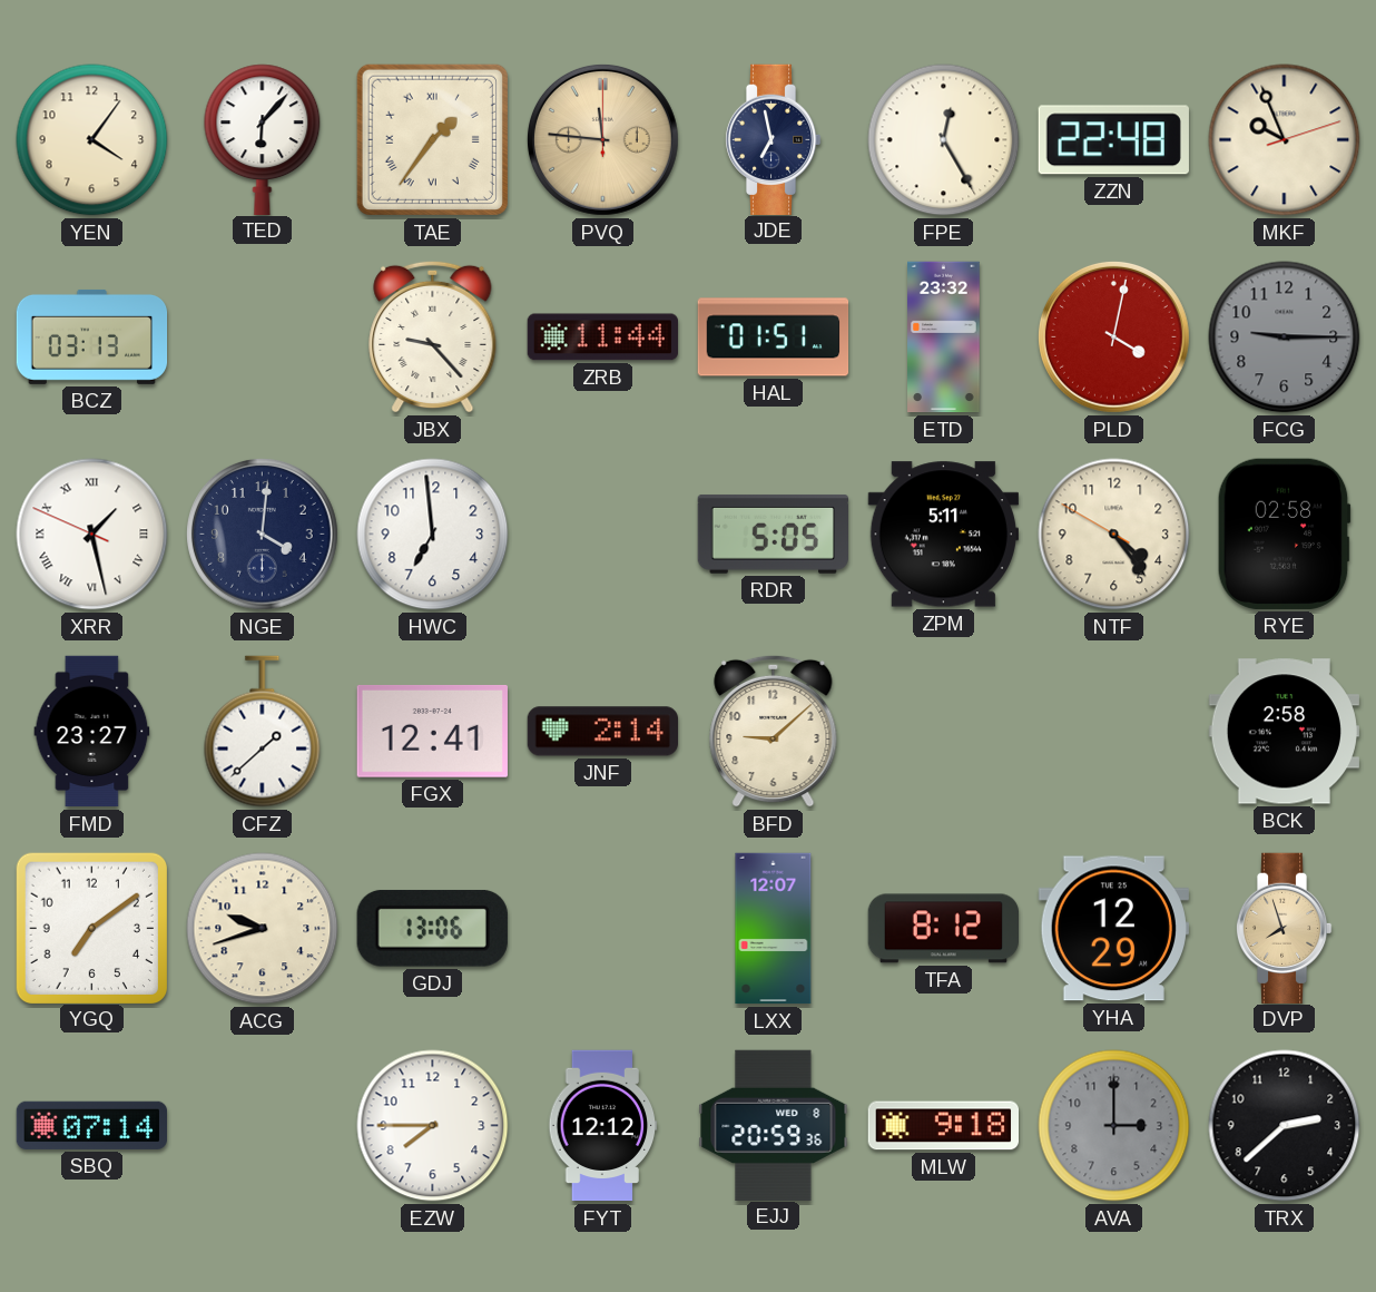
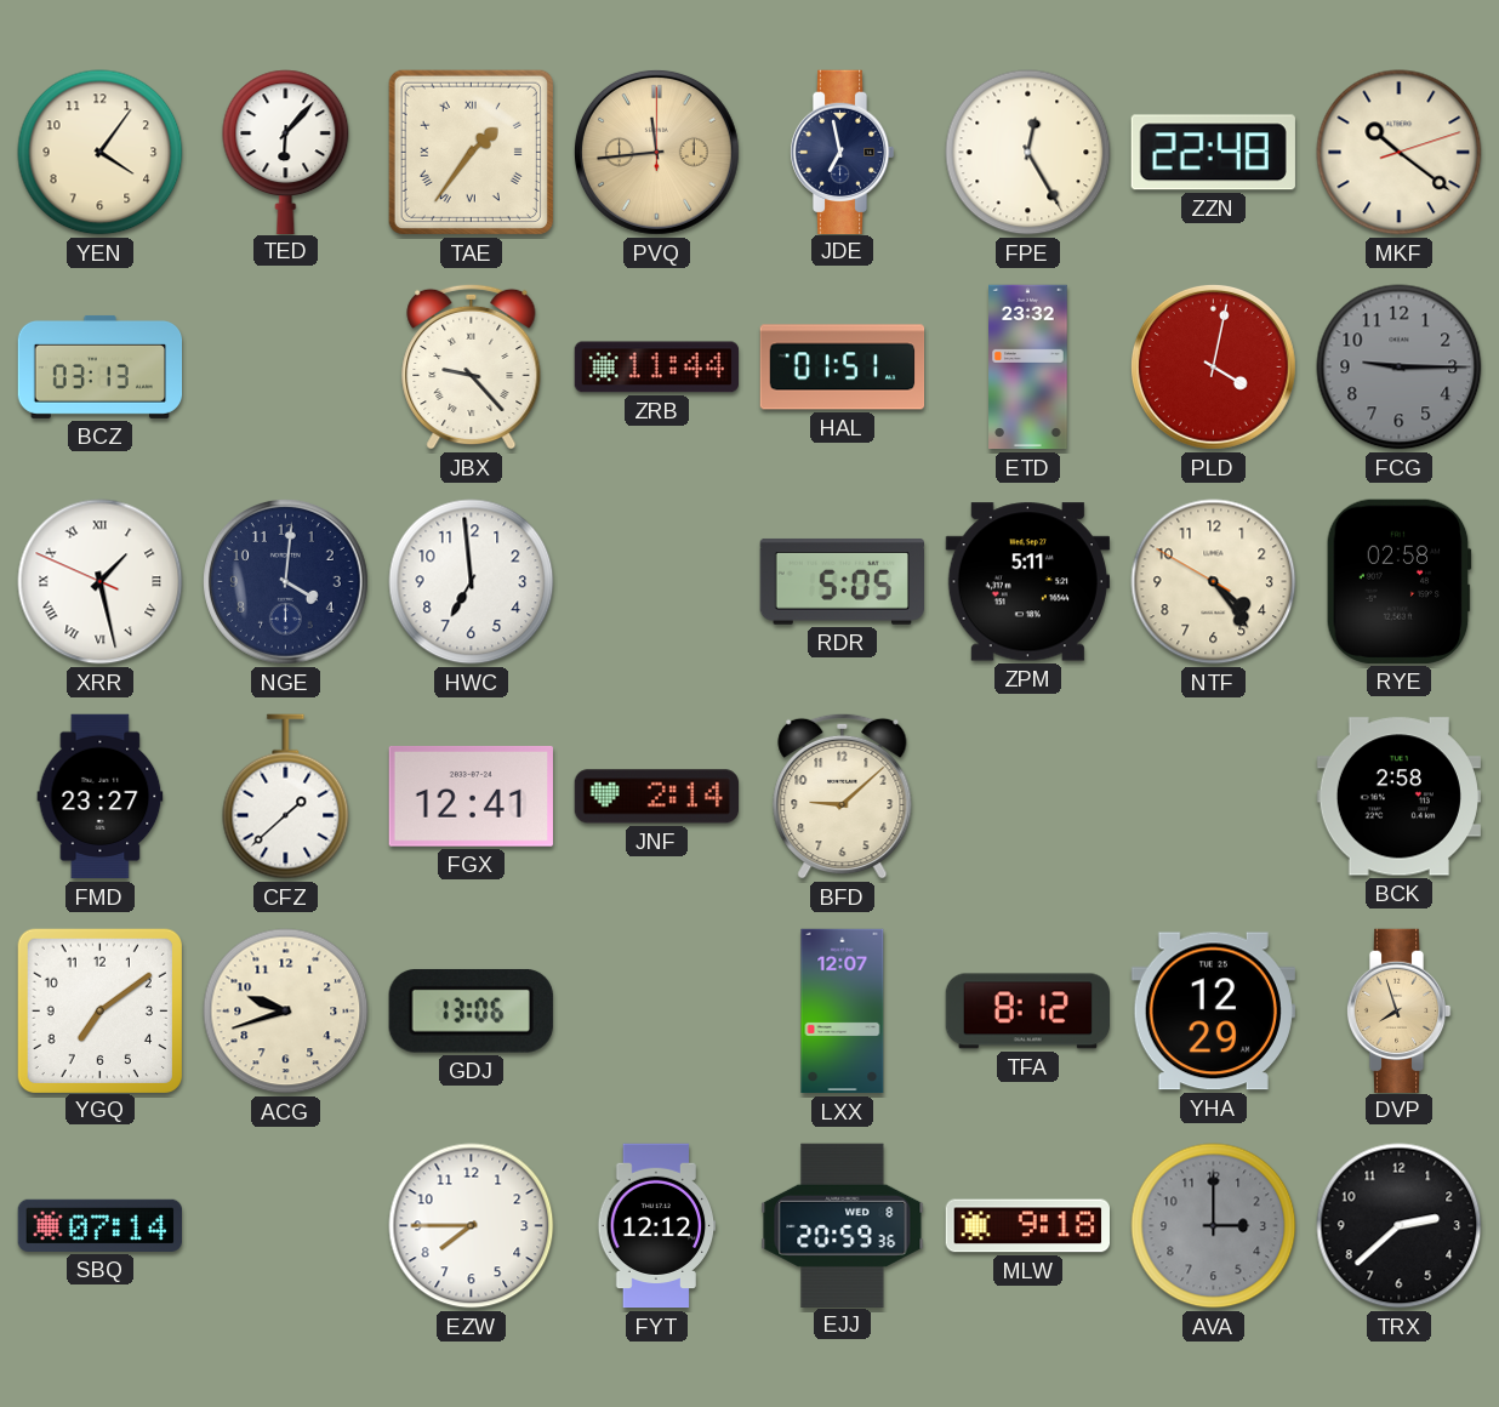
PVQ: 11:46 -> 11:44 (656, 152)
MKF: 9:56 -> 10:21 (1400, 153)
